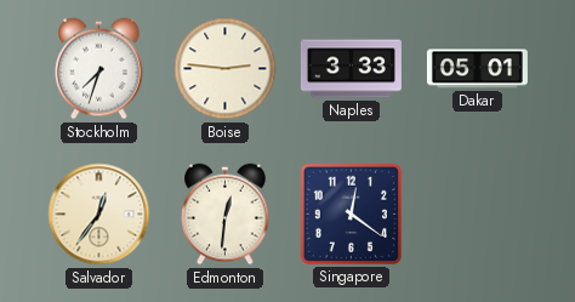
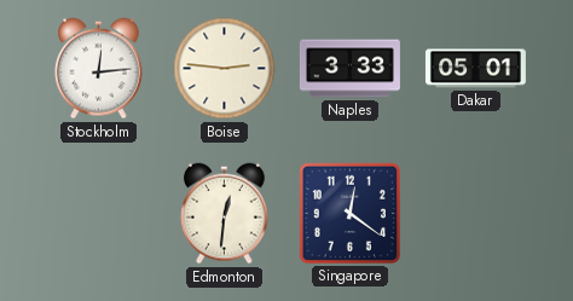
Stockholm: 7:33 -> 12:14 (99, 69)
Salvador: 12:36 -> none (99, 215)
